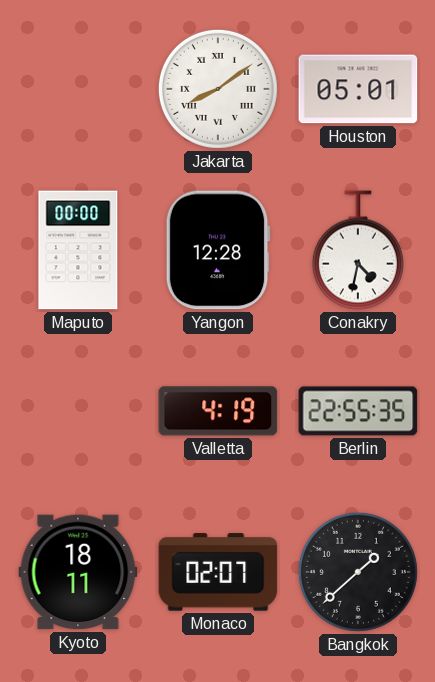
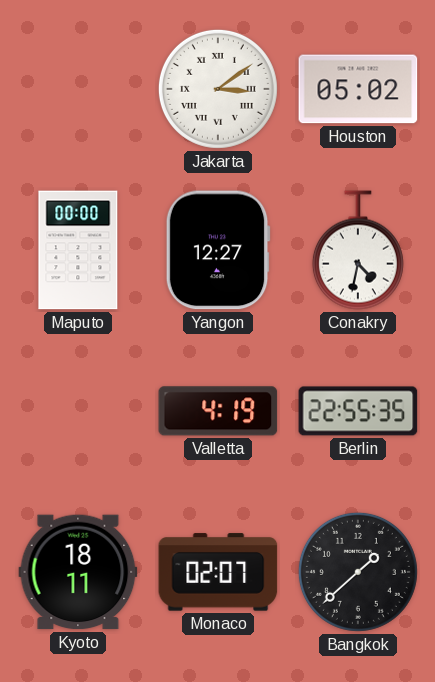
Jakarta: 8:09 -> 3:09 (218, 89)
Houston: 05:01 -> 05:02 (358, 89)
Yangon: 12:28 -> 12:27 (218, 250)
